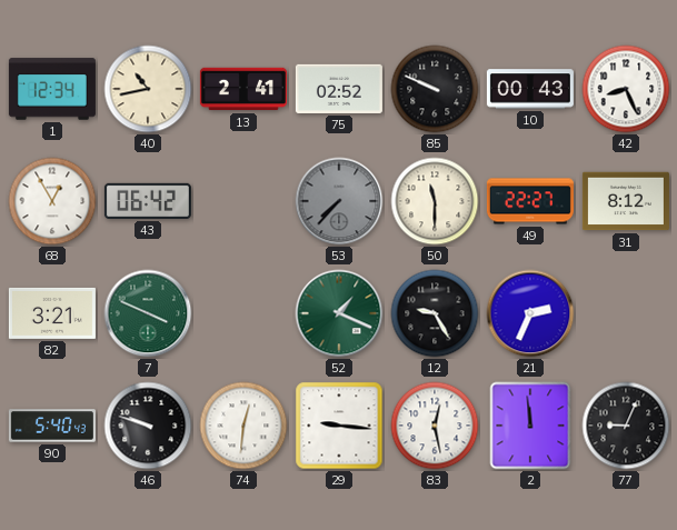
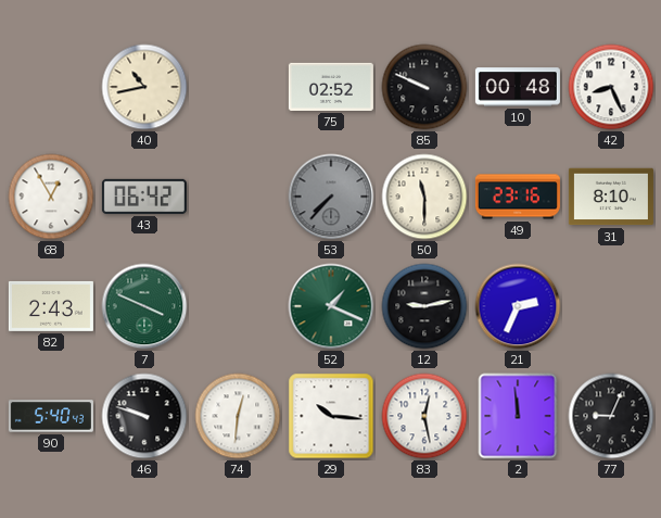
1: 12:34 -> none (52, 89)
13: 2:41 -> none (243, 89)
10: 00:43 -> 00:48 (518, 87)
49: 22:27 -> 23:16 (518, 197)
31: 8:12 -> 8:10 (611, 197)
82: 3:21 -> 2:43 (51, 306)
12: 9:25 -> 9:13 (424, 306)
29: 9:16 -> 10:16 (331, 416)
